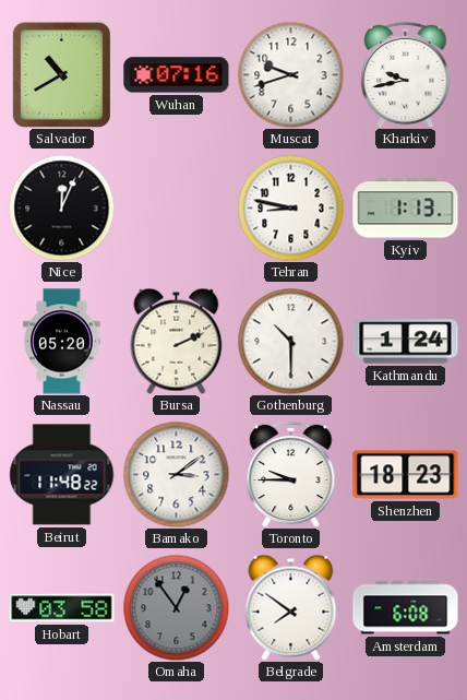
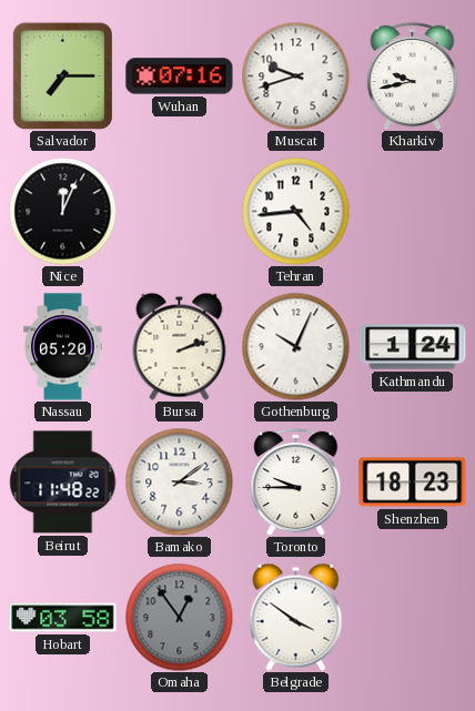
Salvador: 10:40 -> 7:15 (62, 75)
Tehran: 8:47 -> 4:44 (295, 211)
Kyiv: 1:13 -> none (406, 209)
Bursa: 2:11 -> 2:12 (180, 346)
Gothenburg: 10:30 -> 10:04 (295, 346)
Belgrade: 7:51 -> 3:51 (296, 617)
Amsterdam: 6:08 -> none (406, 608)
